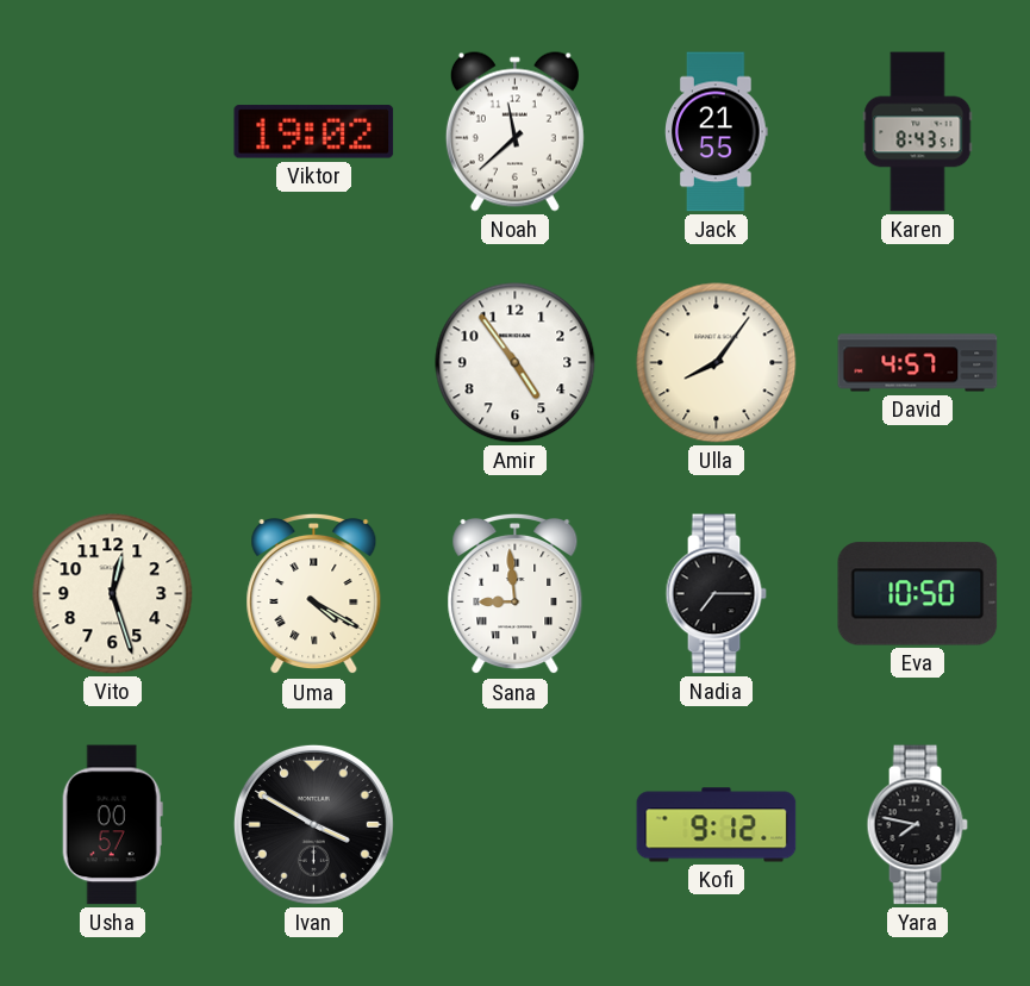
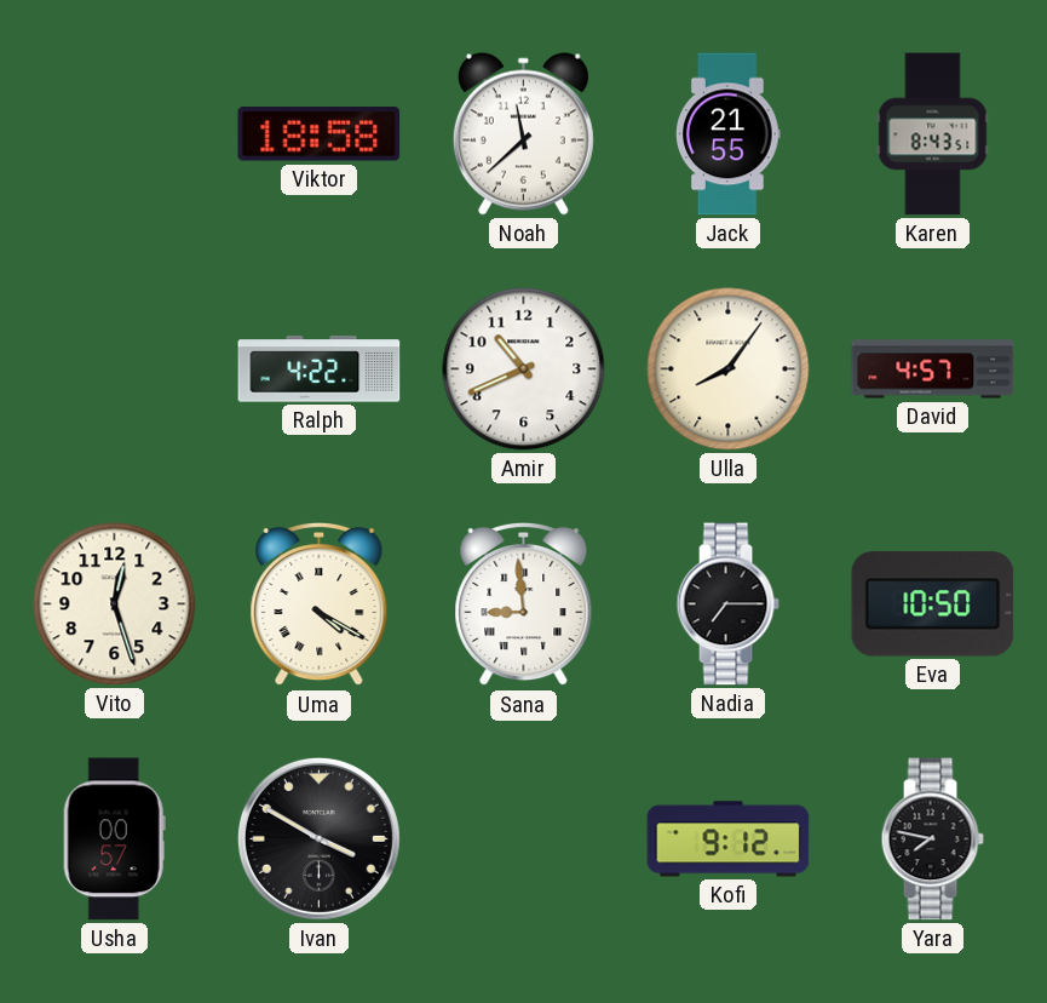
Viktor: 19:02 -> 18:58 (320, 134)
Ralph: none -> 4:22 (320, 369)
Amir: 4:54 -> 10:41 (524, 369)
